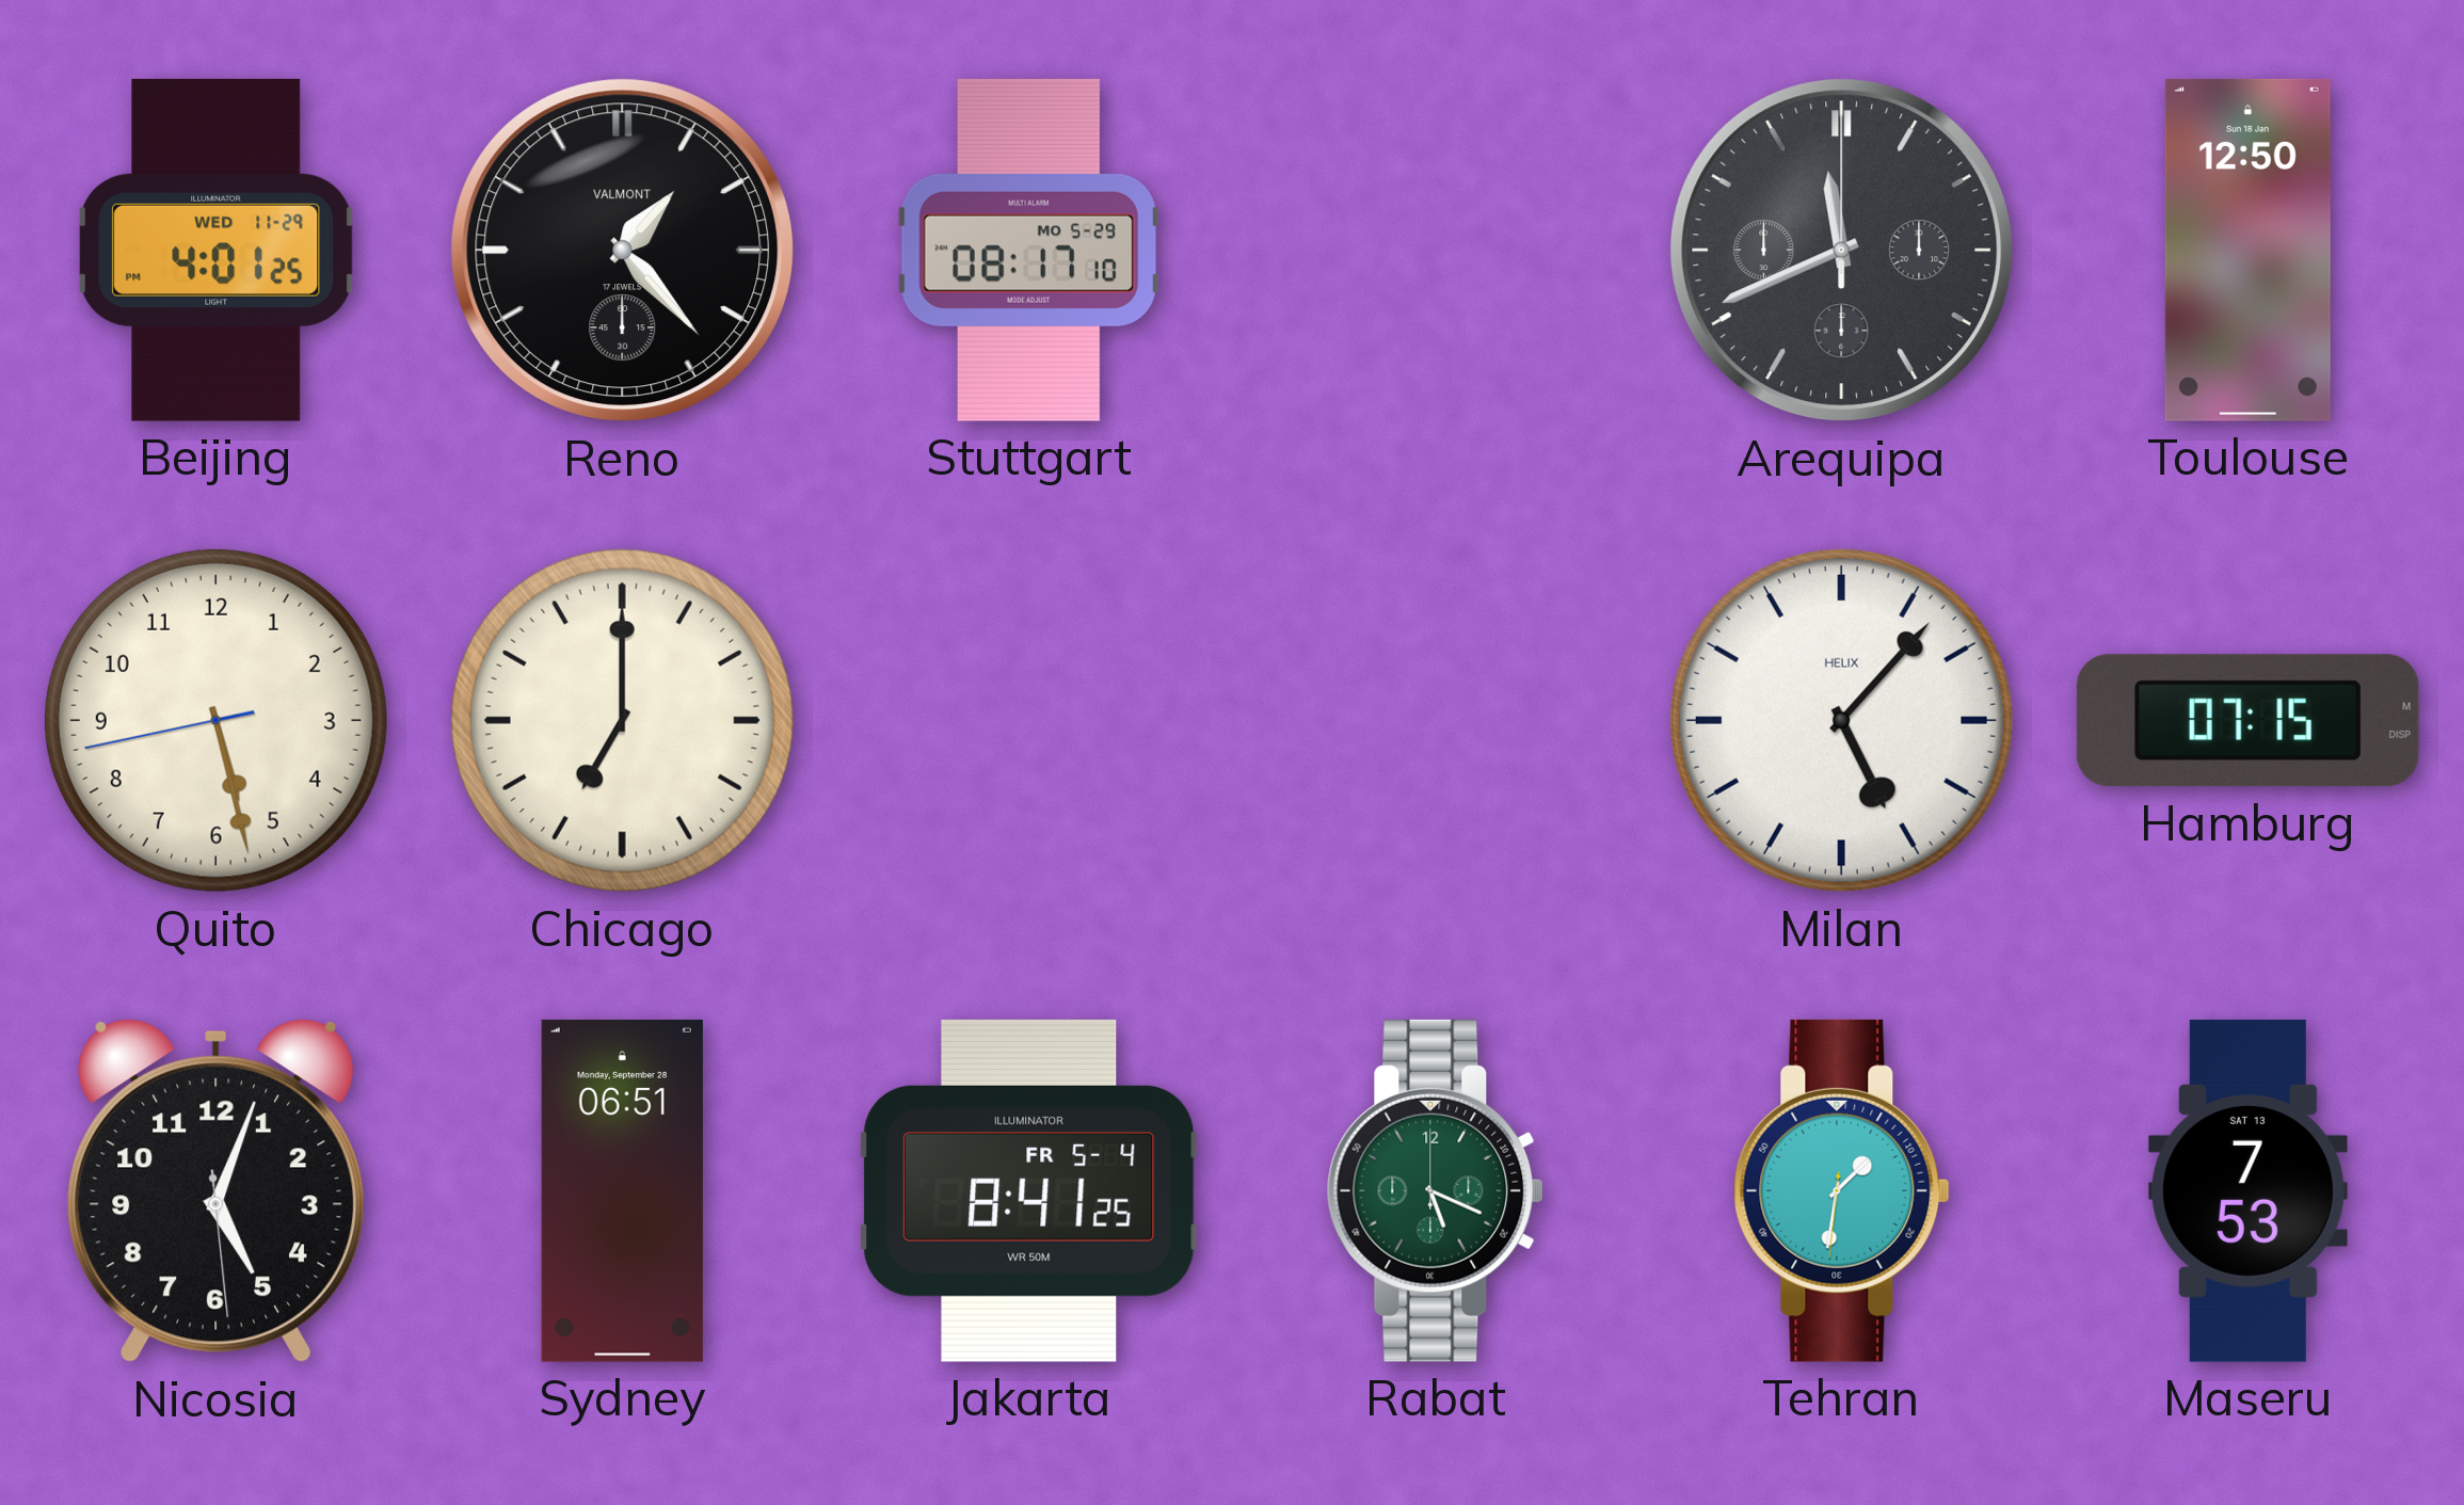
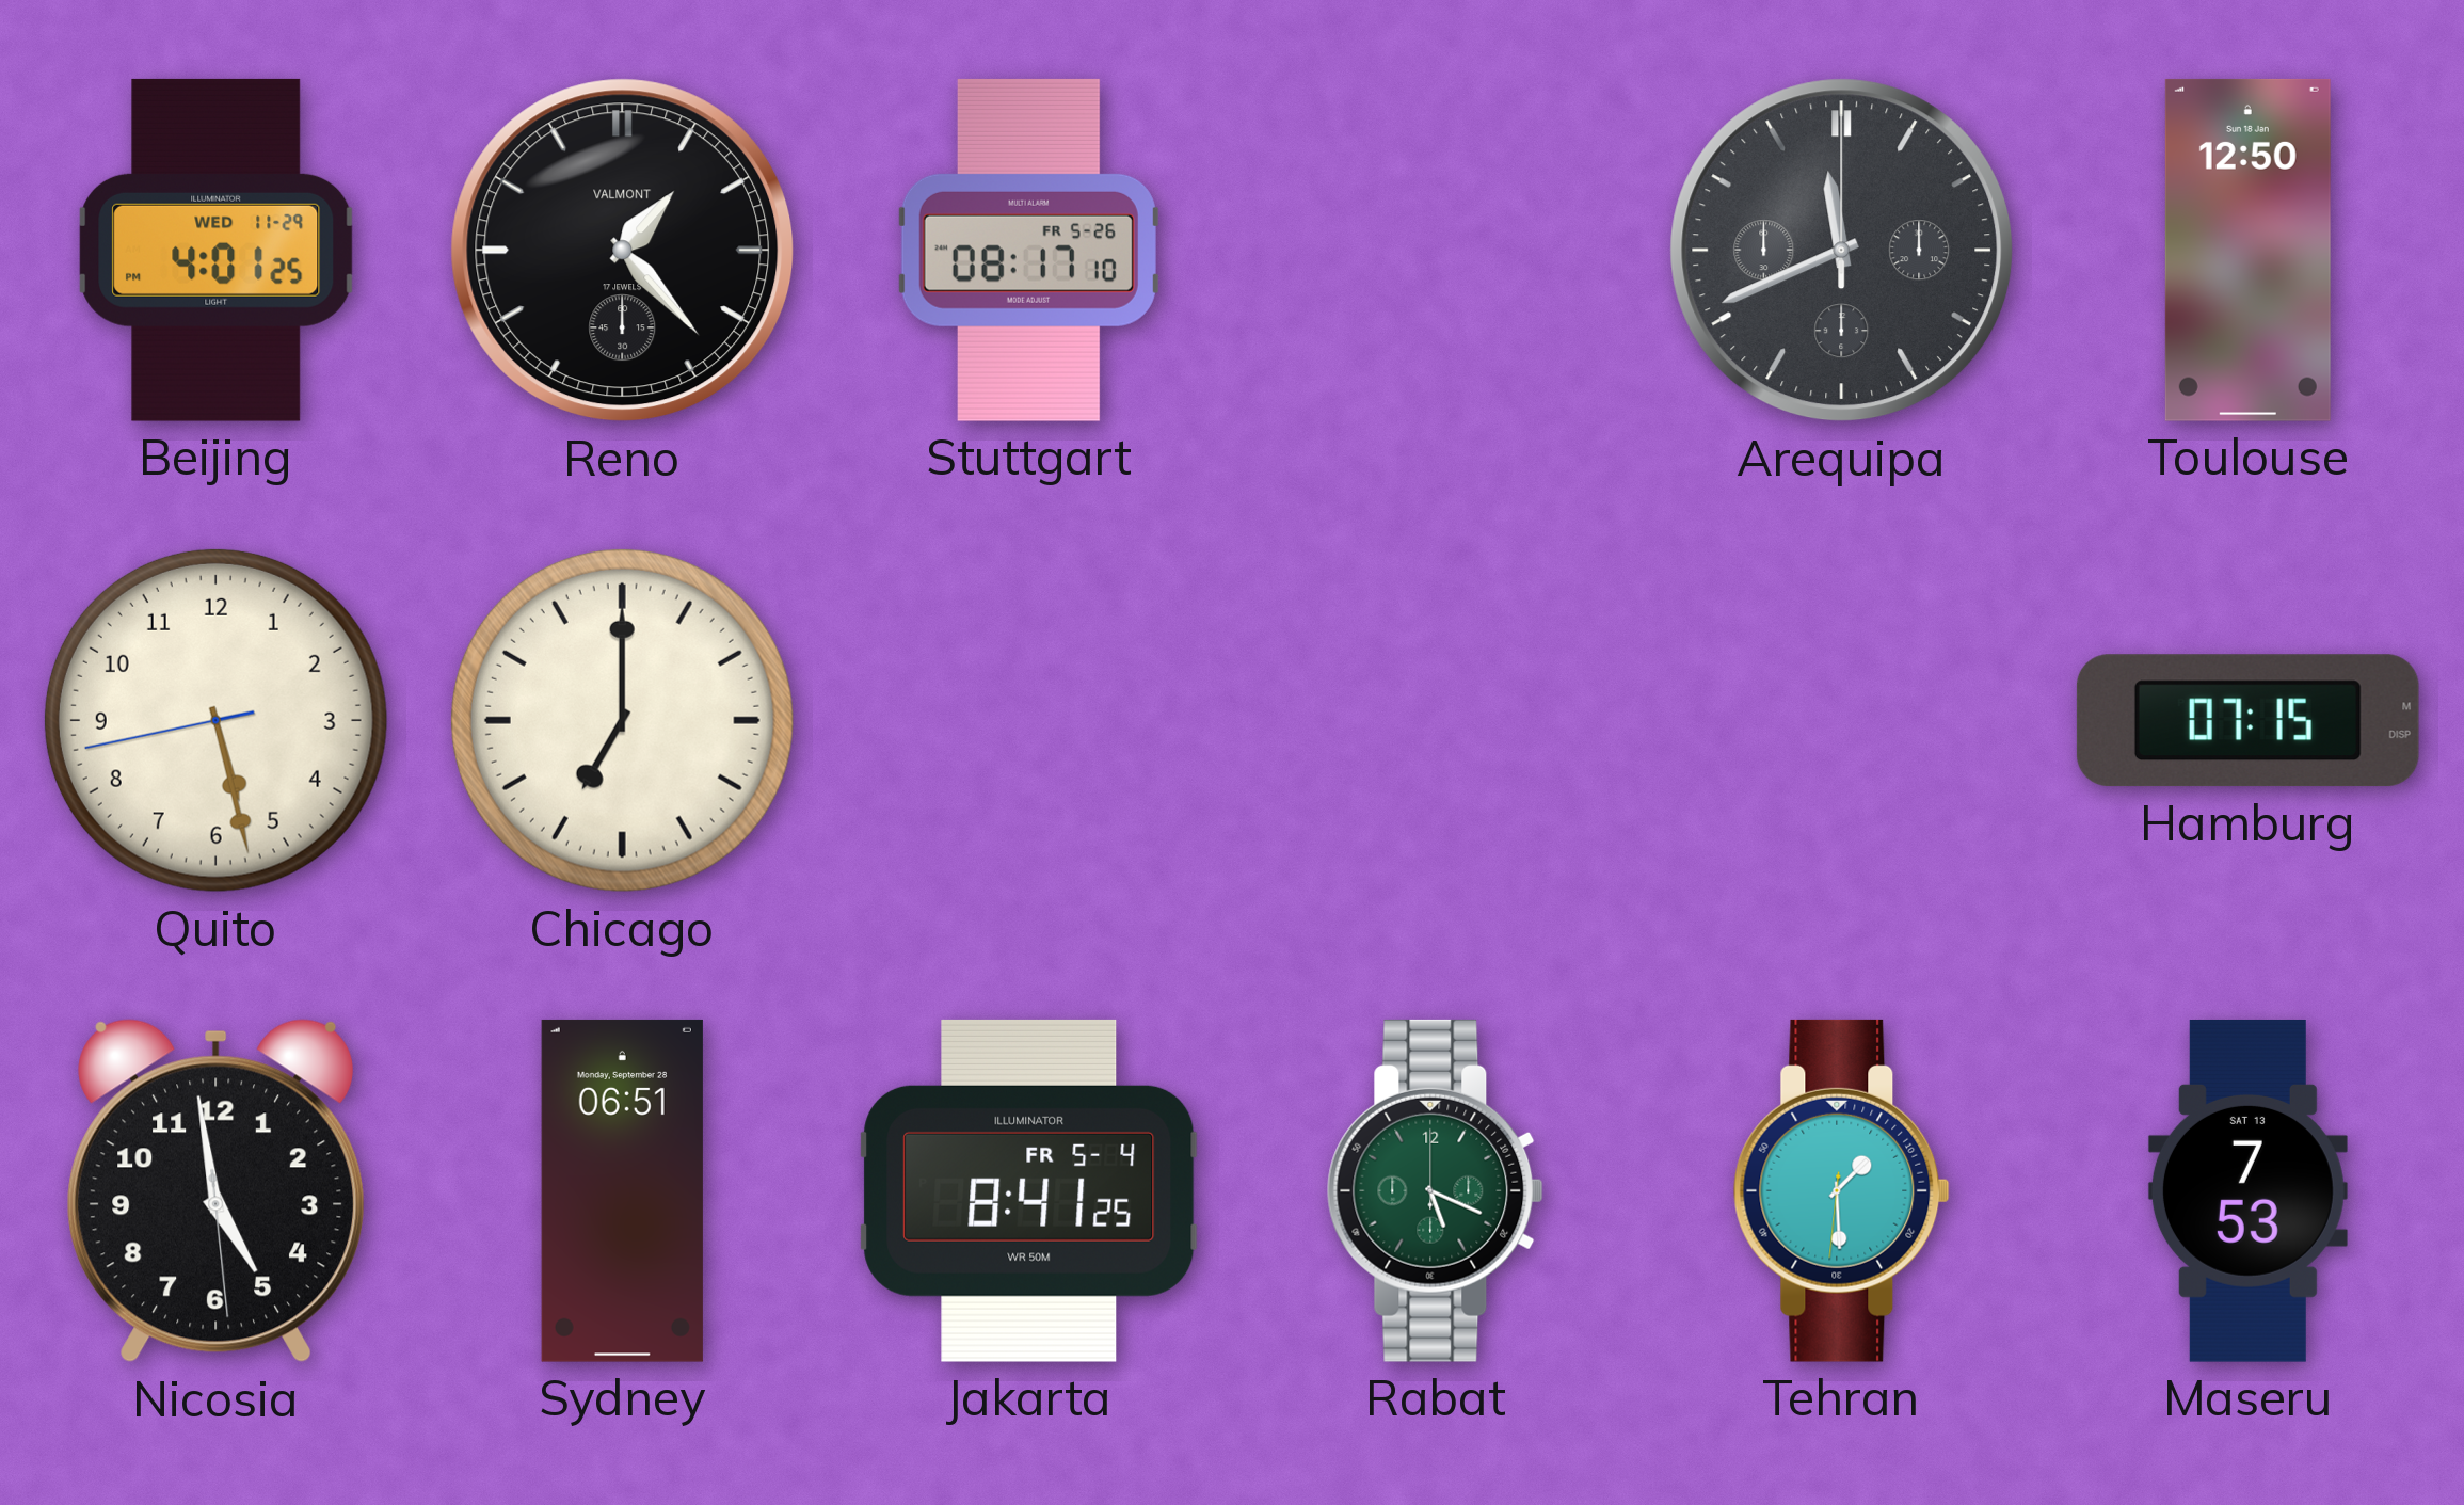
Stuttgart date: MO 5-29 -> FR 5-26 (1028, 250)
Milan: 5:07 -> none (1841, 720)
Nicosia: 5:03 -> 4:58 (217, 1191)
Tehran: 1:31 -> 1:29 (1841, 1190)
